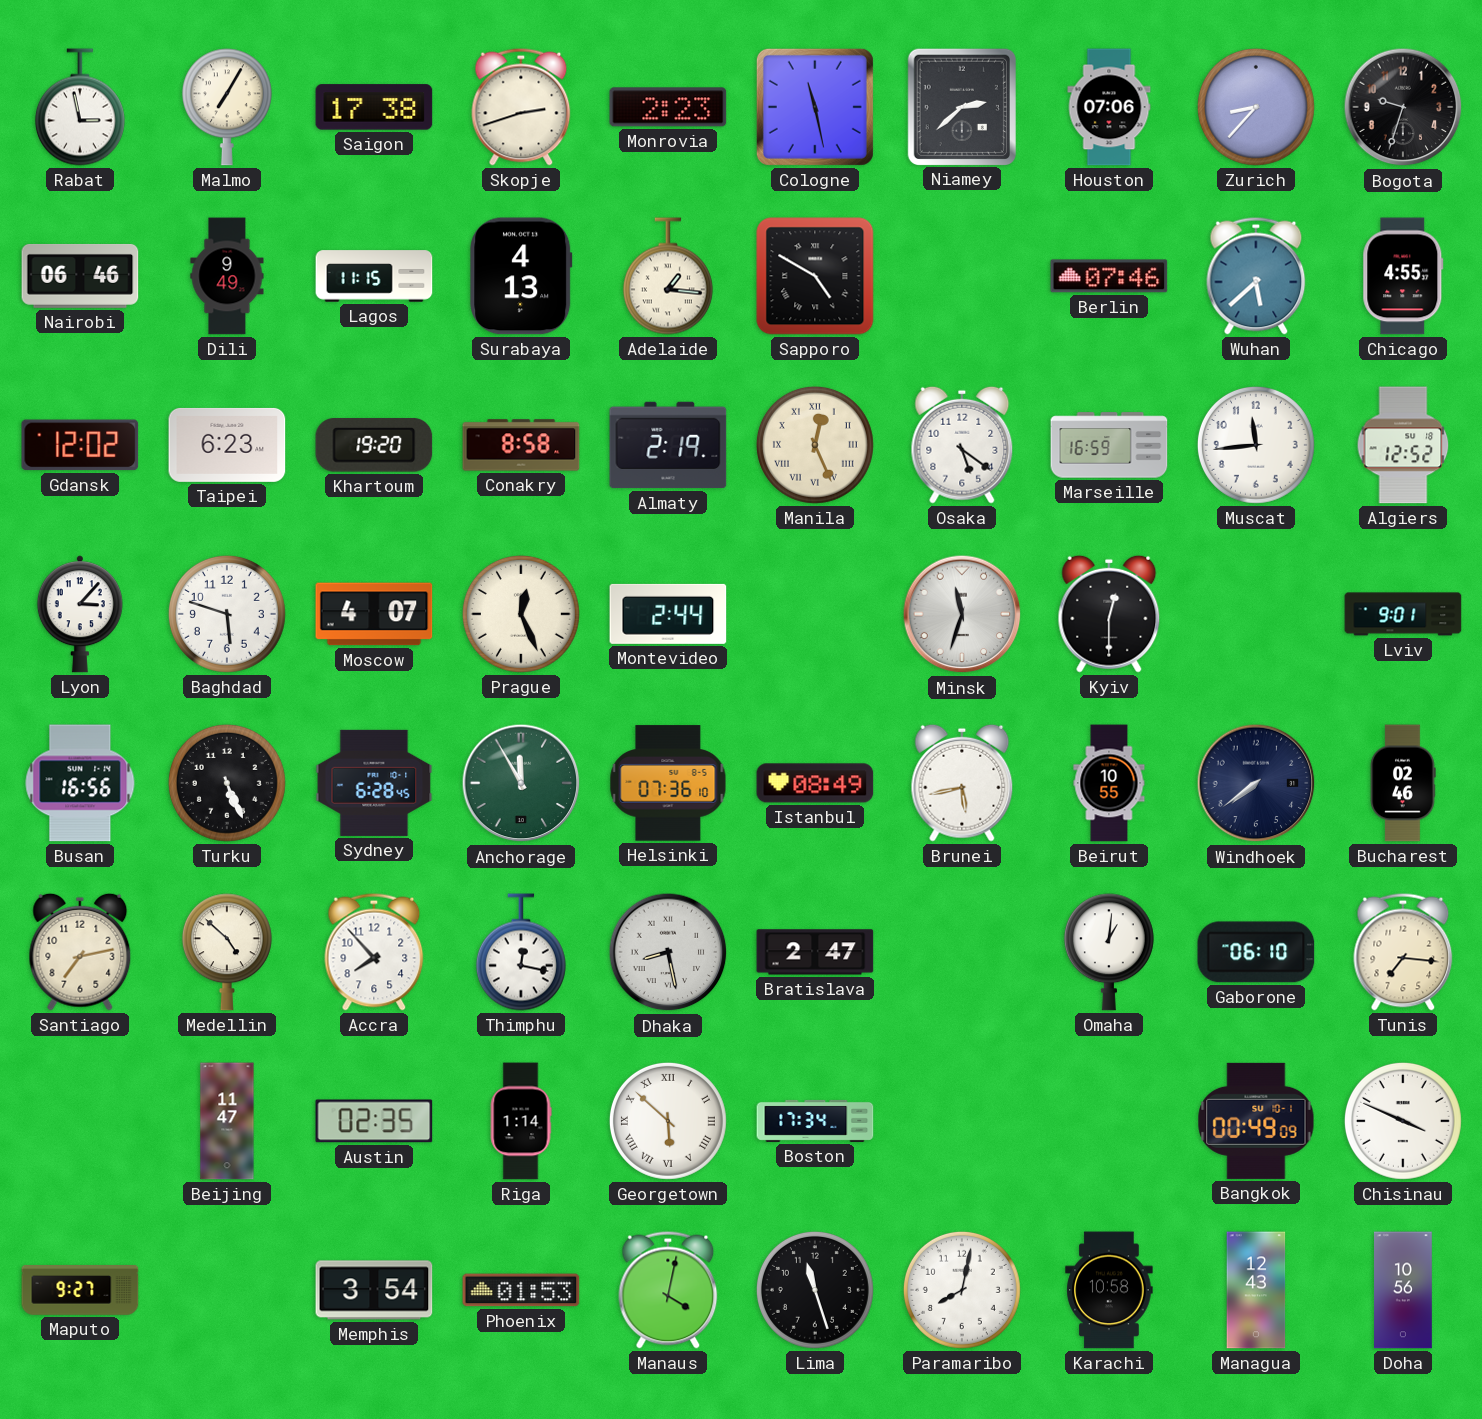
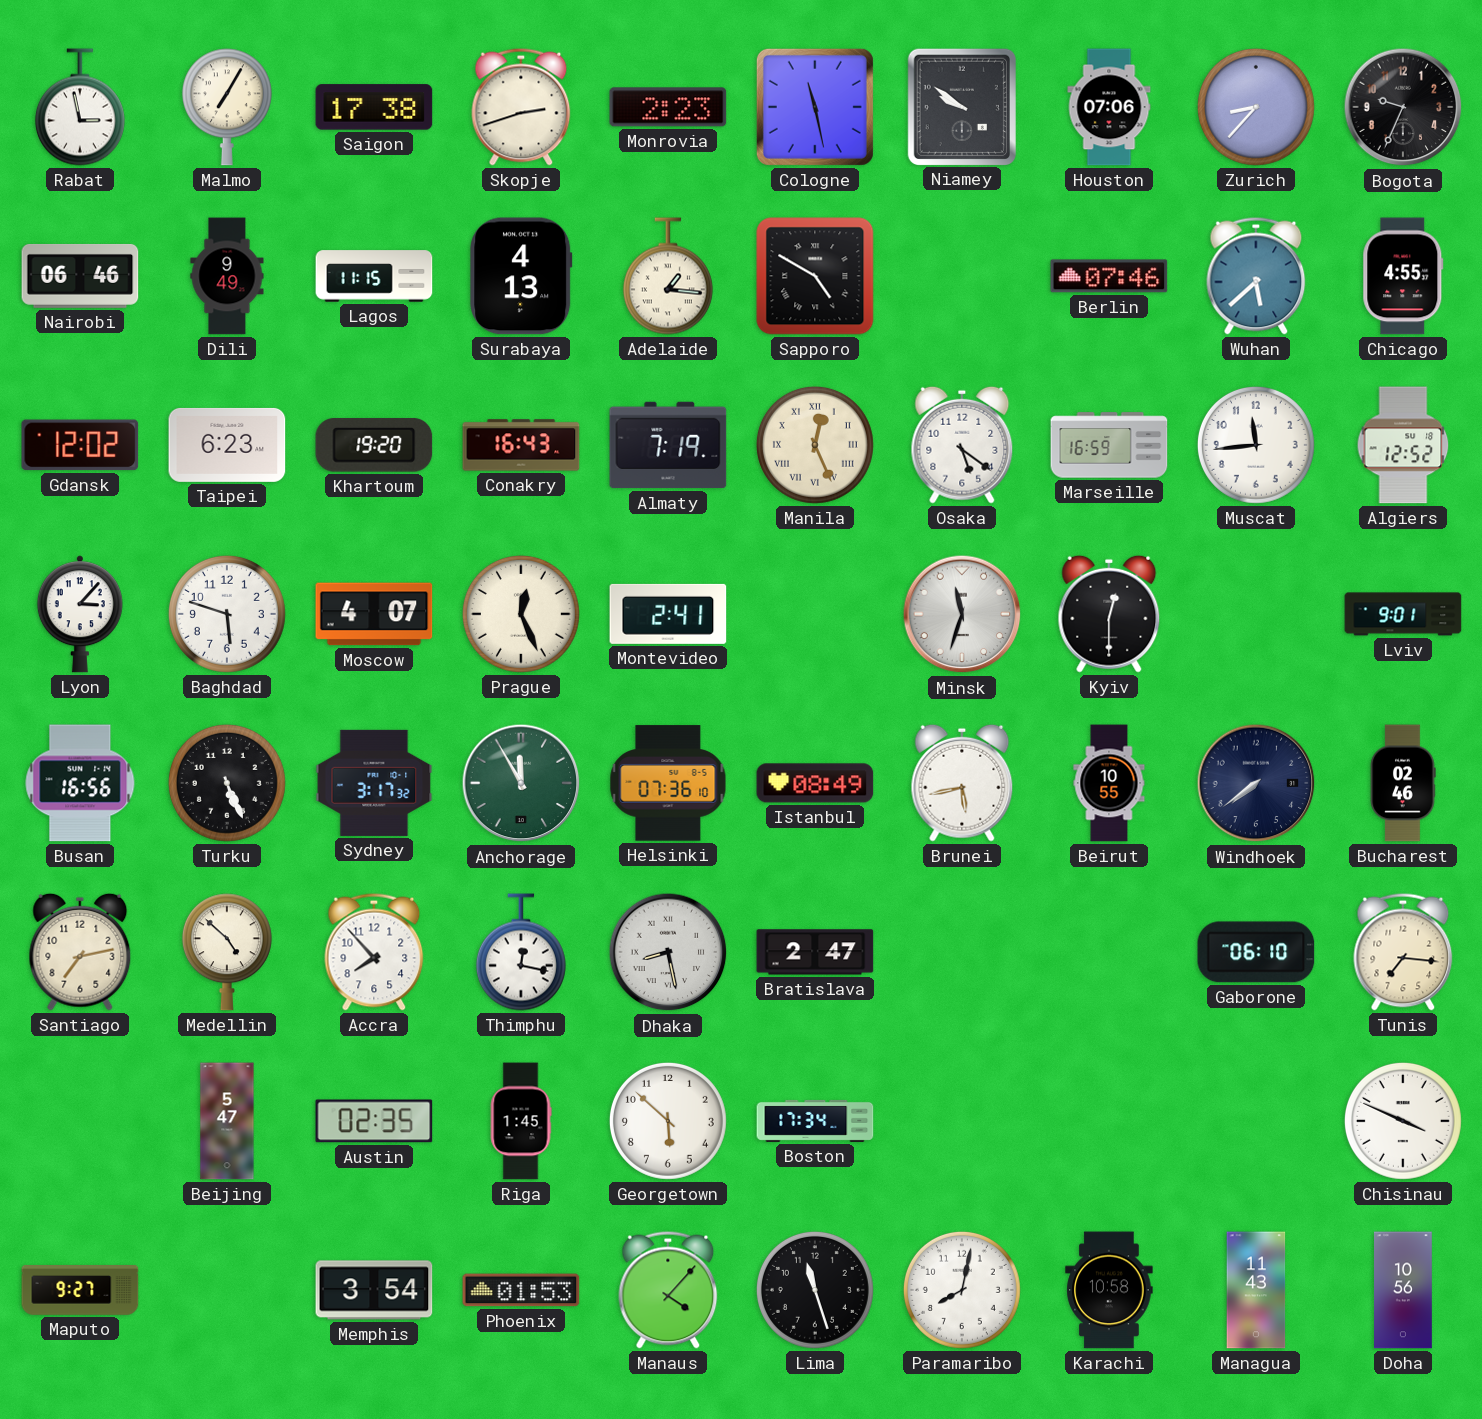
Niamey: 2:38 -> 9:51 (962, 106)
Bogota: 9:33 -> 9:34 (1403, 107)
Conakry: 8:58 -> 16:43 (521, 445)
Almaty: 2:19 -> 7:19 (668, 445)
Montevideo: 2:44 -> 2:41 (668, 614)
Sydney: 6:28 -> 3:17 (374, 783)
Omaha: 1:01 -> none (1109, 952)
Beijing: 11:47 -> 5:47 (227, 1121)
Riga: 1:14 -> 1:45 (521, 1121)
Georgetown numerals: Roman -> Arabic (668, 1121)
Bangkok: 00:49 -> none (1256, 1121)
Manaus: 4:02 -> 4:07 (668, 1290)
Managua: 12:43 -> 11:43 (1256, 1290)
